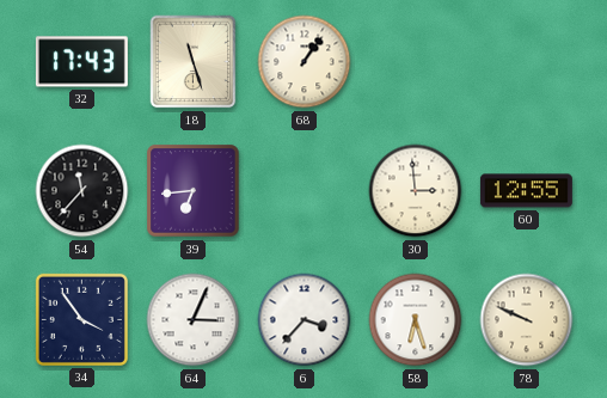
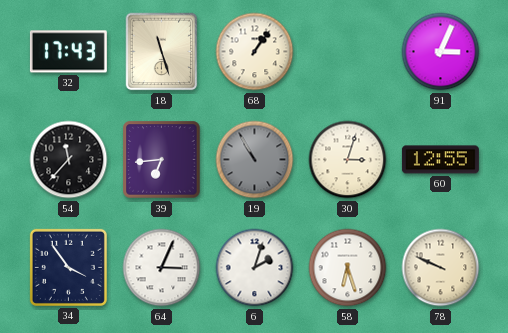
91: none -> 3:04 (441, 52)
19: none -> 10:55 (255, 160)
30: 2:59 -> 3:03 (348, 160)
6: 3:37 -> 2:03 (255, 268)
